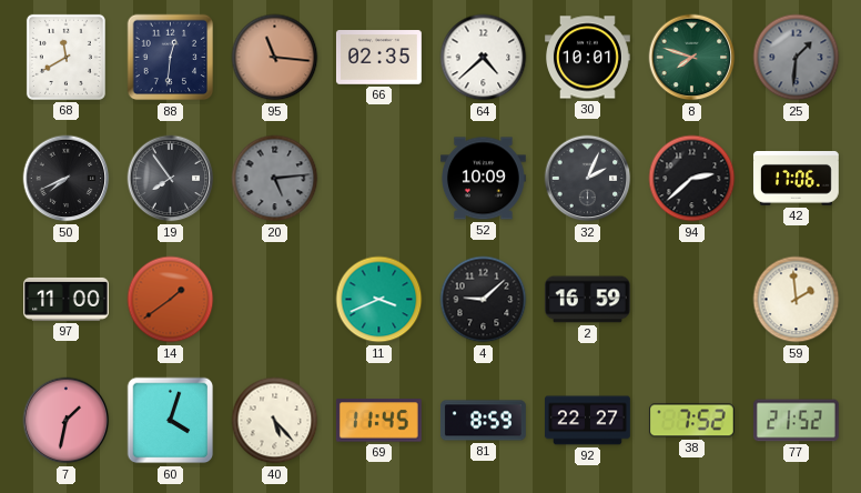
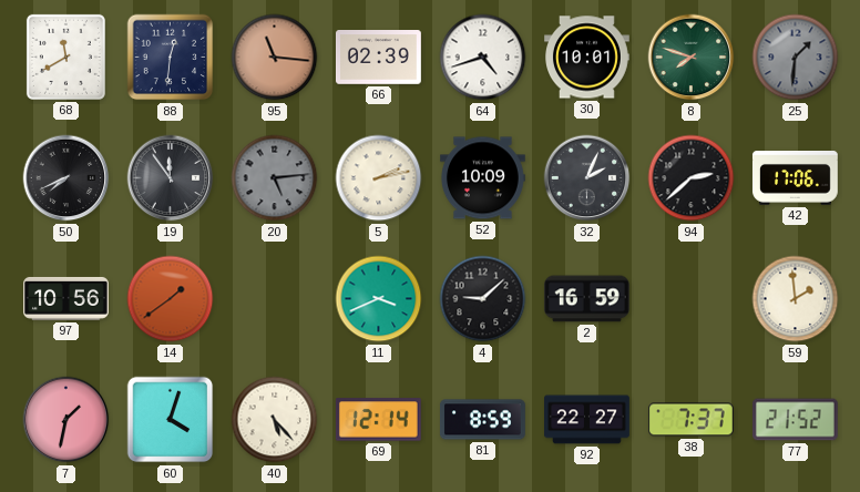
66: 02:35 -> 02:39 (379, 58)
64: 4:38 -> 4:42 (483, 58)
19: 7:54 -> 11:54 (171, 178)
5: none -> 2:13 (379, 178)
97: 11:00 -> 10:56 (66, 298)
69: 11:45 -> 12:14 (378, 420)
38: 7:52 -> 7:37 (690, 420)
